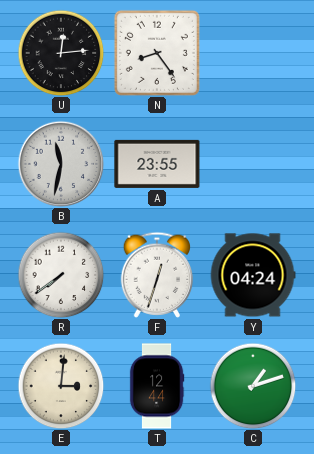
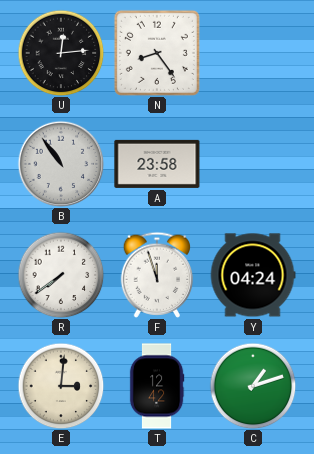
B: 11:32 -> 10:54 (61, 164)
A: 23:55 -> 23:58 (157, 164)
F: 12:33 -> 11:57 (157, 275)
T: 12:44 -> 12:42 (157, 386)
